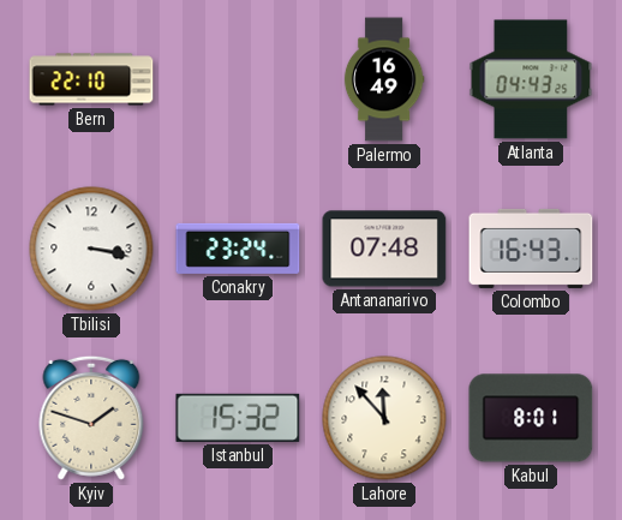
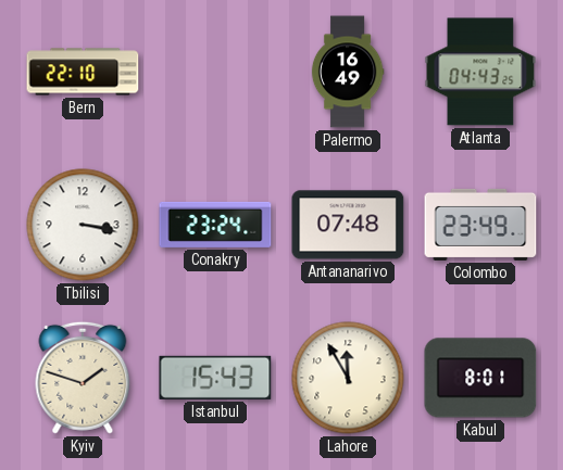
Colombo: 16:43 -> 23:49 (480, 225)
Istanbul: 15:32 -> 15:43 (215, 378)
Lahore: 11:53 -> 11:55 (348, 378)
